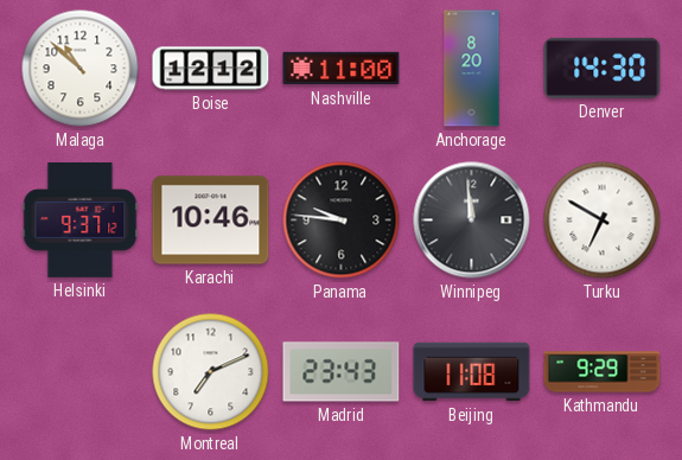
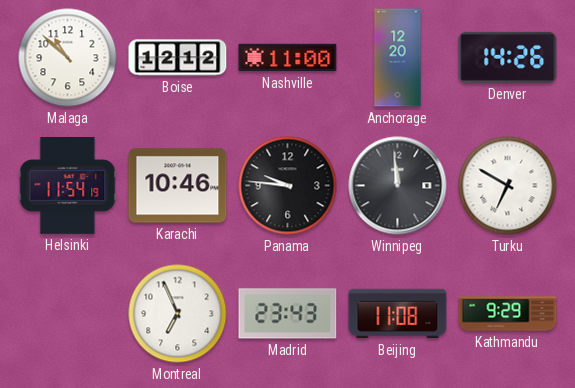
Anchorage: 8:20 -> 12:20 (398, 58)
Denver: 14:30 -> 14:26 (508, 57)
Helsinki: 9:37 -> 11:54 (68, 186)
Montreal: 7:11 -> 6:56 (178, 314)
